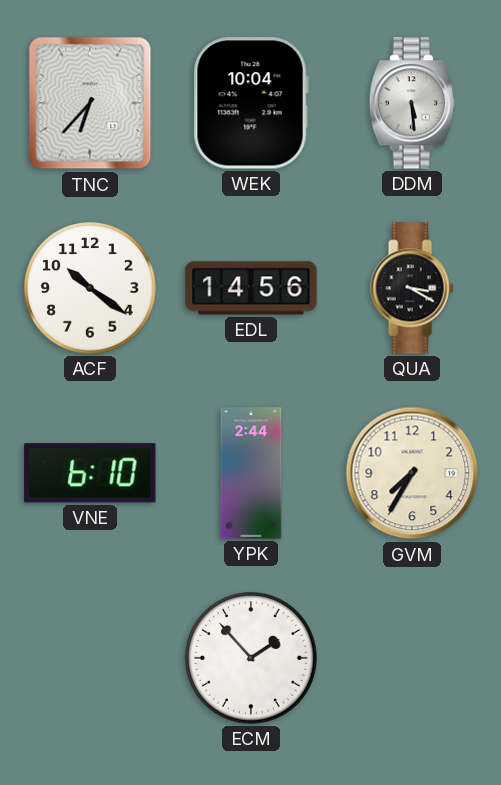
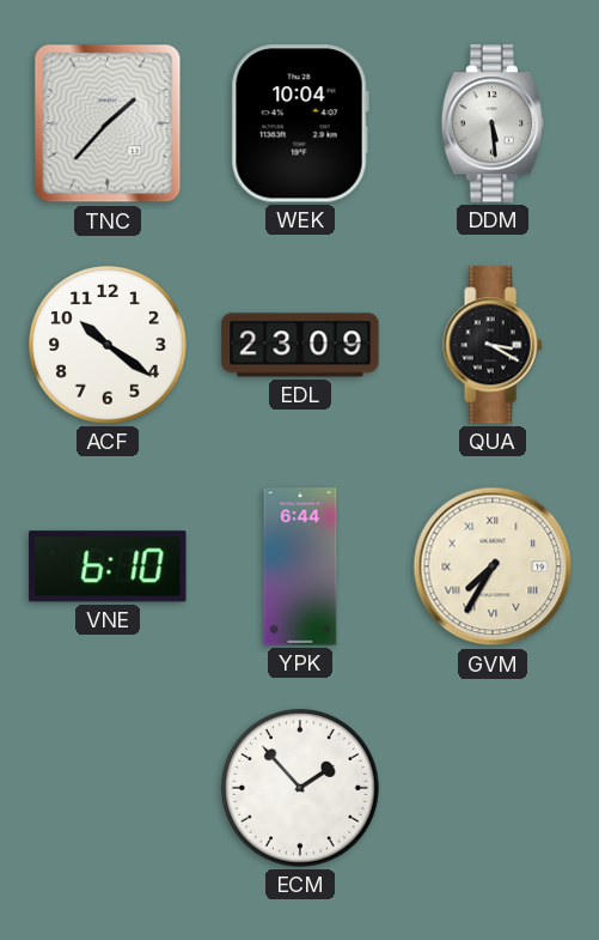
TNC: 6:37 -> 1:37 (108, 123)
EDL: 14:56 -> 23:09 (300, 345)
YPK: 2:44 -> 6:44 (300, 566)
GVM numerals: Arabic -> Roman (493, 566)
